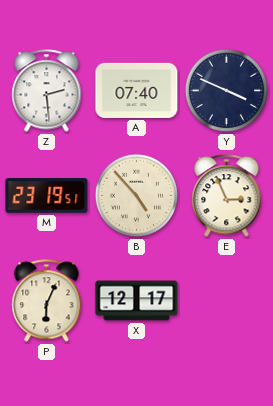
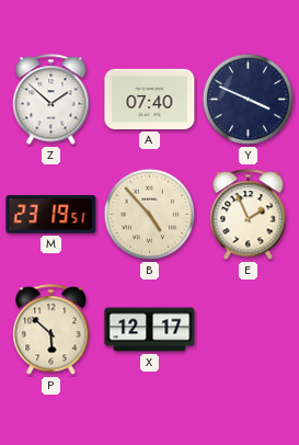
Z: 2:29 -> 1:52 (51, 100)
E: 2:56 -> 1:56 (249, 215)
P: 6:04 -> 5:52 (51, 330)
